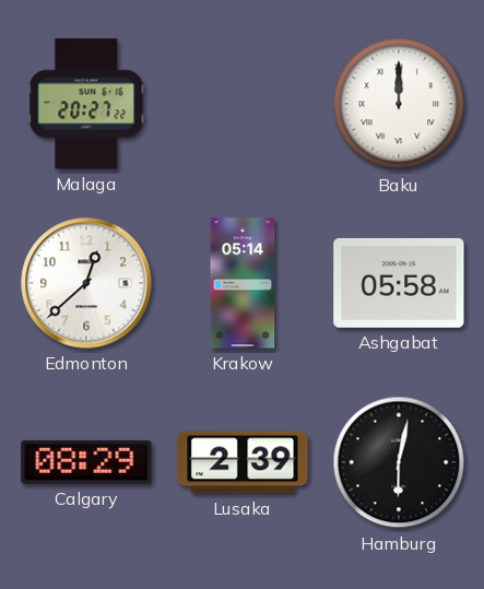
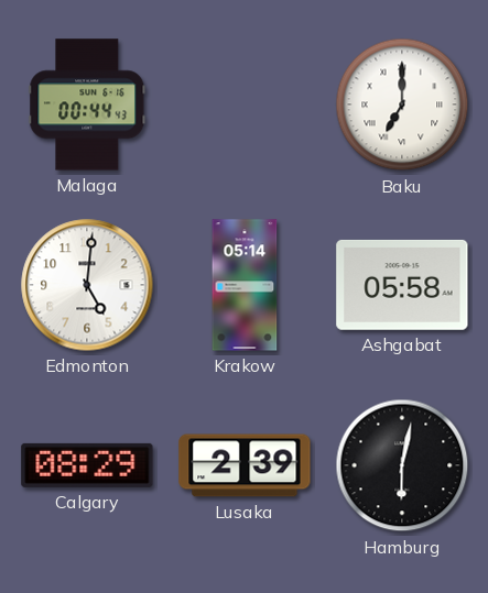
Malaga: 20:27 -> 00:44 (87, 105)
Baku: 12:00 -> 7:00 (402, 105)
Edmonton: 12:38 -> 5:01 (87, 285)
